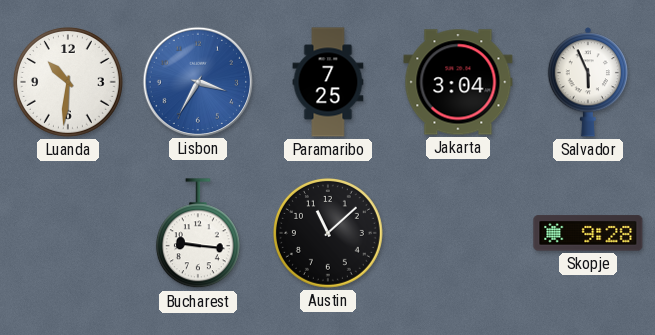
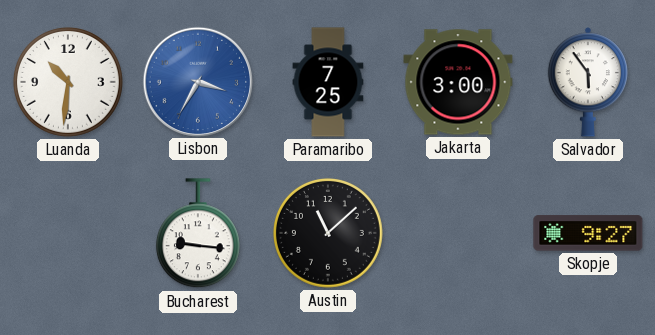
Jakarta: 3:04 -> 3:00 (458, 82)
Salvador: 5:56 -> 5:54 (587, 82)
Skopje: 9:28 -> 9:27 (588, 233)
